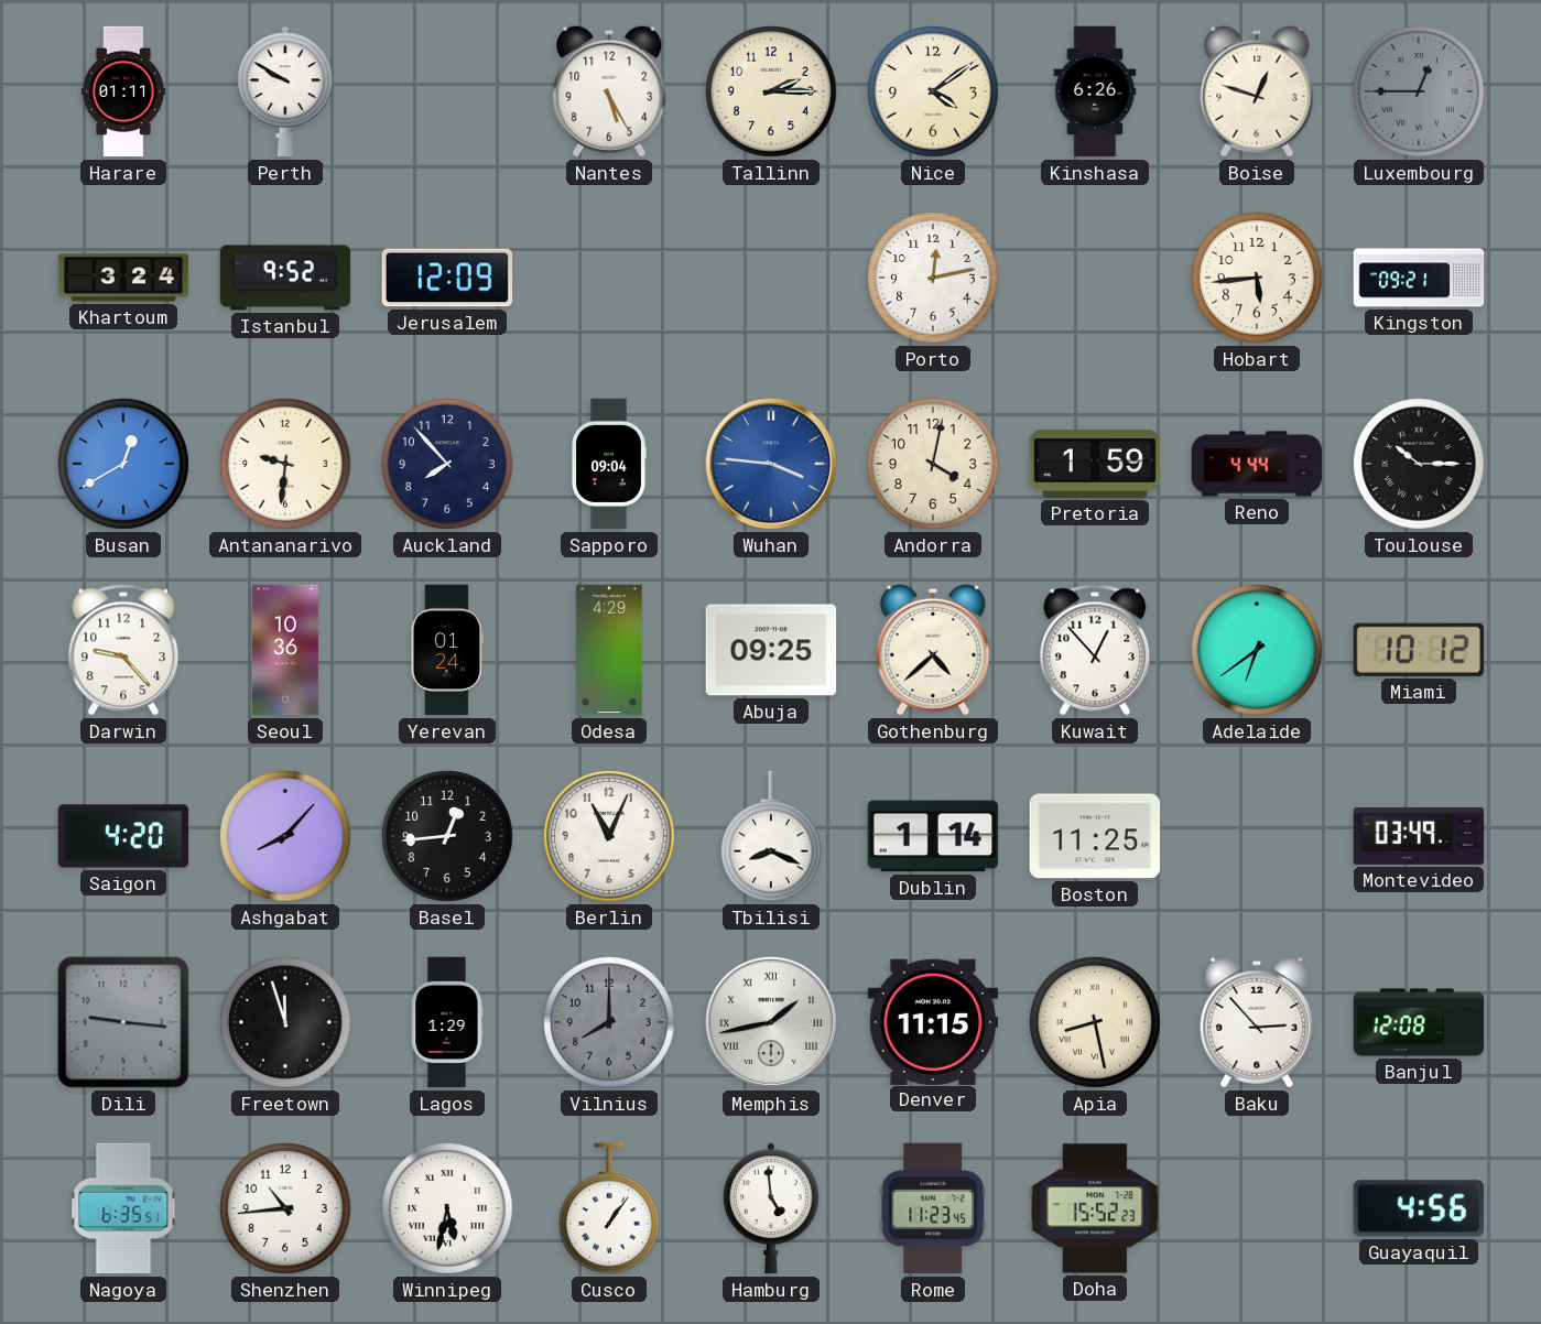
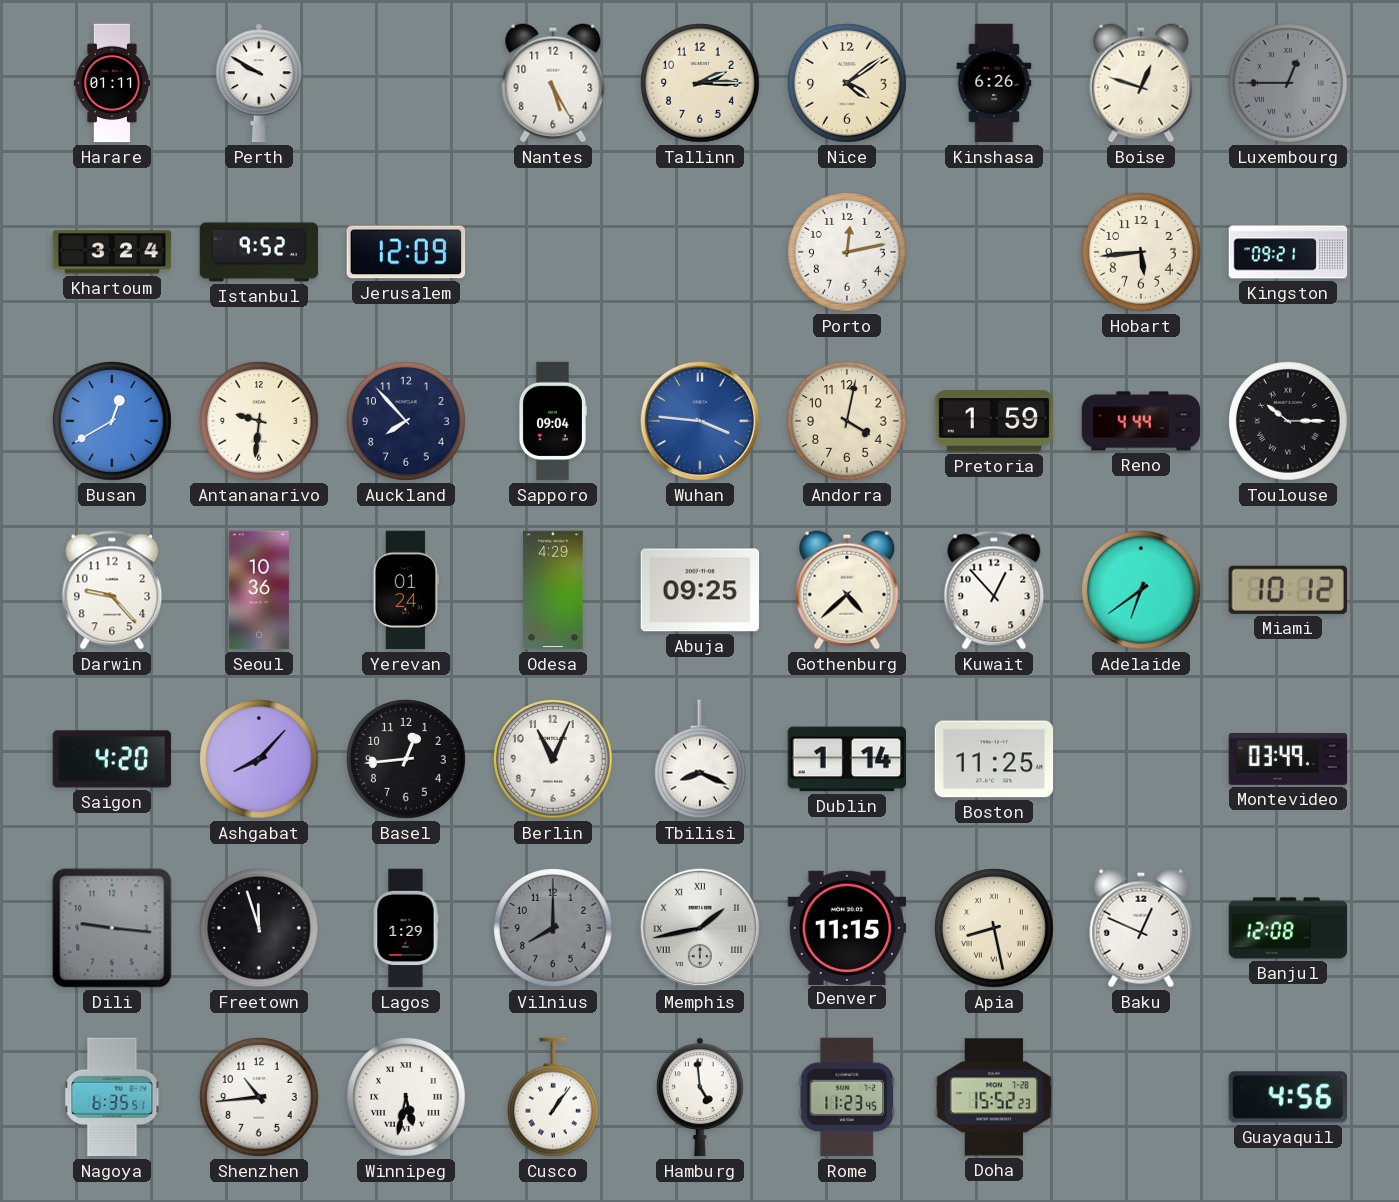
Baku: 2:53 -> 12:49 (1141, 928)
